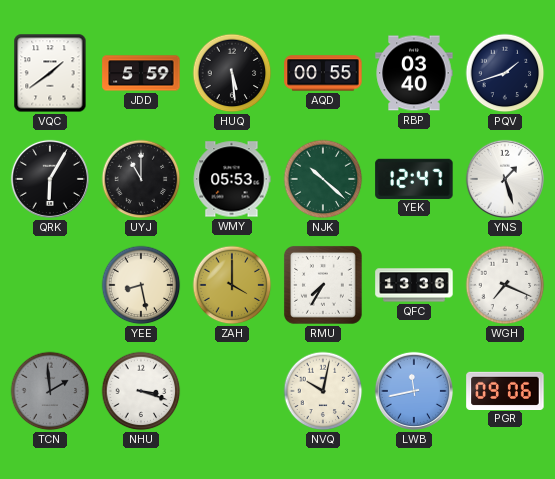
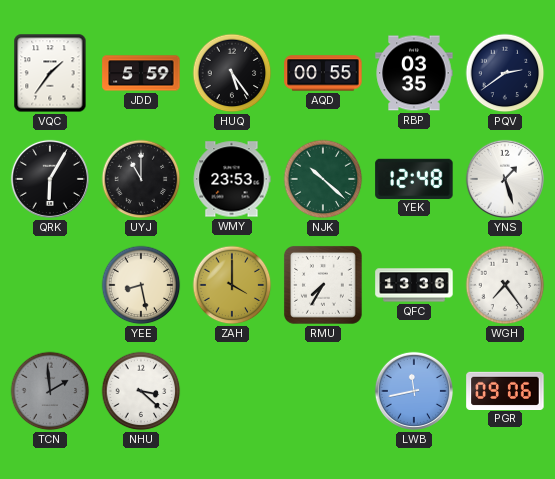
VQC: 1:39 -> 1:36 (50, 73)
HUQ: 5:29 -> 5:24 (232, 73)
RBP: 03:40 -> 03:35 (414, 73)
PQV: 1:42 -> 2:39 (505, 73)
WMY: 05:53 -> 23:53 (232, 179)
YEK: 12:47 -> 12:48 (414, 178)
WGH: 7:19 -> 7:24 (505, 285)
NHU: 3:18 -> 3:22 (141, 391)
NVQ: 10:02 -> none (323, 391)
